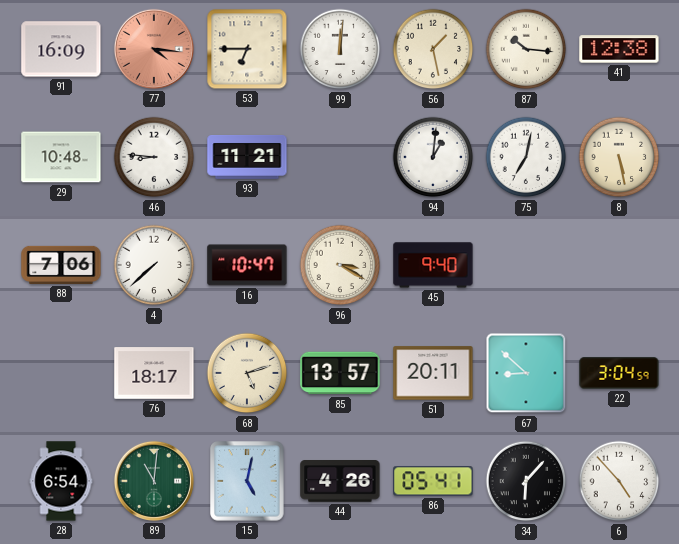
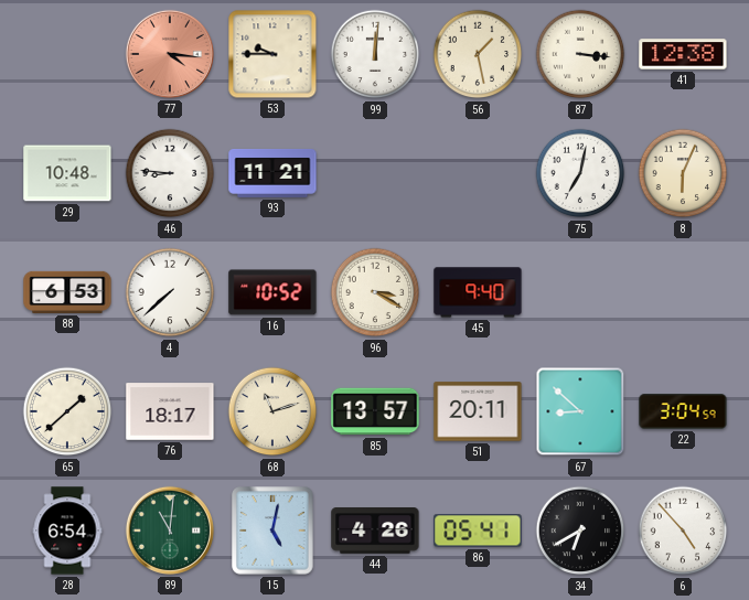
91: 16:09 -> none (61, 49)
53: 6:45 -> 9:45 (272, 54)
87: 10:16 -> 3:16 (580, 54)
94: 1:01 -> none (433, 157)
8: 5:28 -> 6:04 (683, 173)
88: 7:06 -> 6:53 (67, 292)
16: 10:47 -> 10:52 (272, 292)
65: none -> 1:38 (67, 411)
68: 5:12 -> 11:12 (272, 411)
34: 6:07 -> 6:40 (580, 531)
